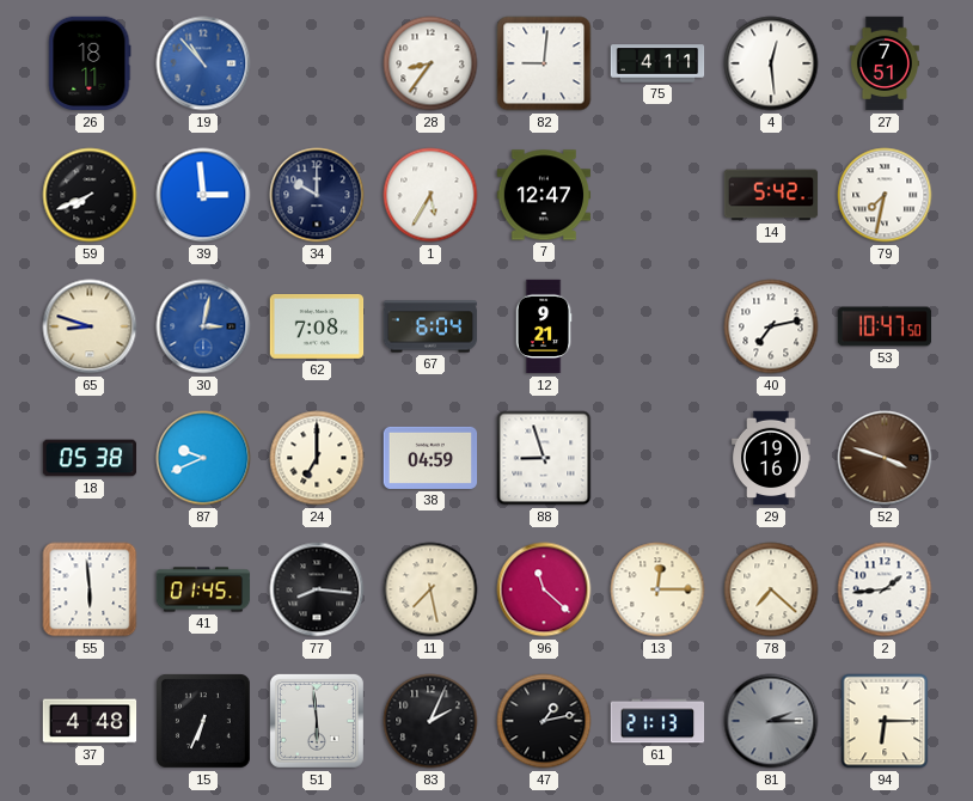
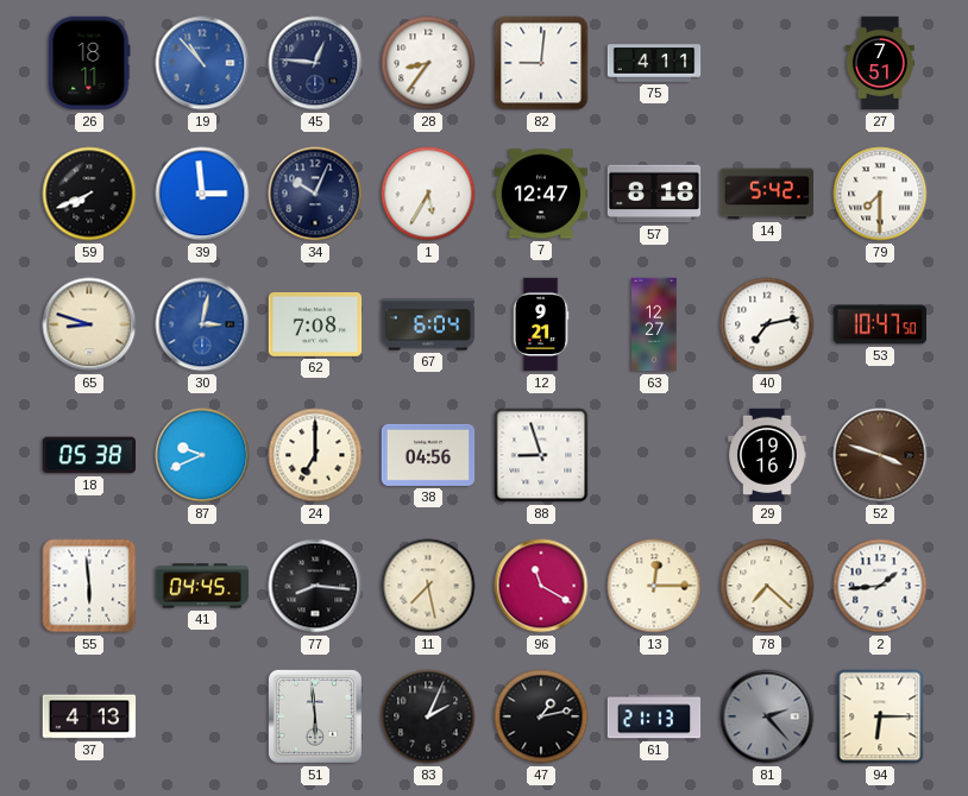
45: none -> 12:46 (315, 63)
4: 12:29 -> none (771, 63)
34: 10:00 -> 10:04 (315, 194)
57: none -> 8:18 (654, 194)
79: 7:32 -> 7:30 (880, 194)
63: none -> 12:27 (654, 324)
38: 04:59 -> 04:56 (428, 455)
41: 01:45 -> 04:45 (202, 586)
96: 11:22 -> 11:20 (541, 586)
37: 4:48 -> 4:13 (89, 716)
15: 6:34 -> none (204, 722)
81: 2:15 -> 2:23 (767, 716)
